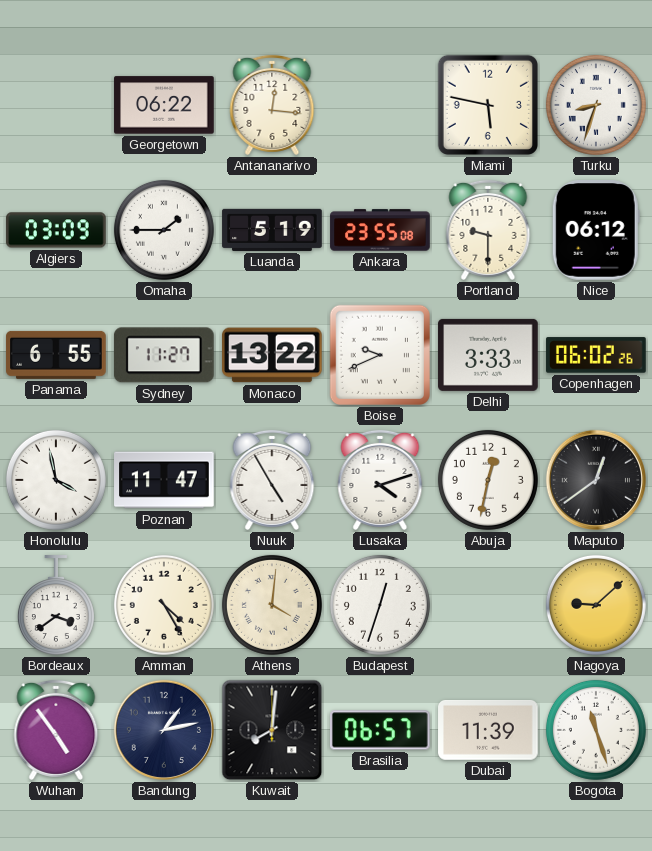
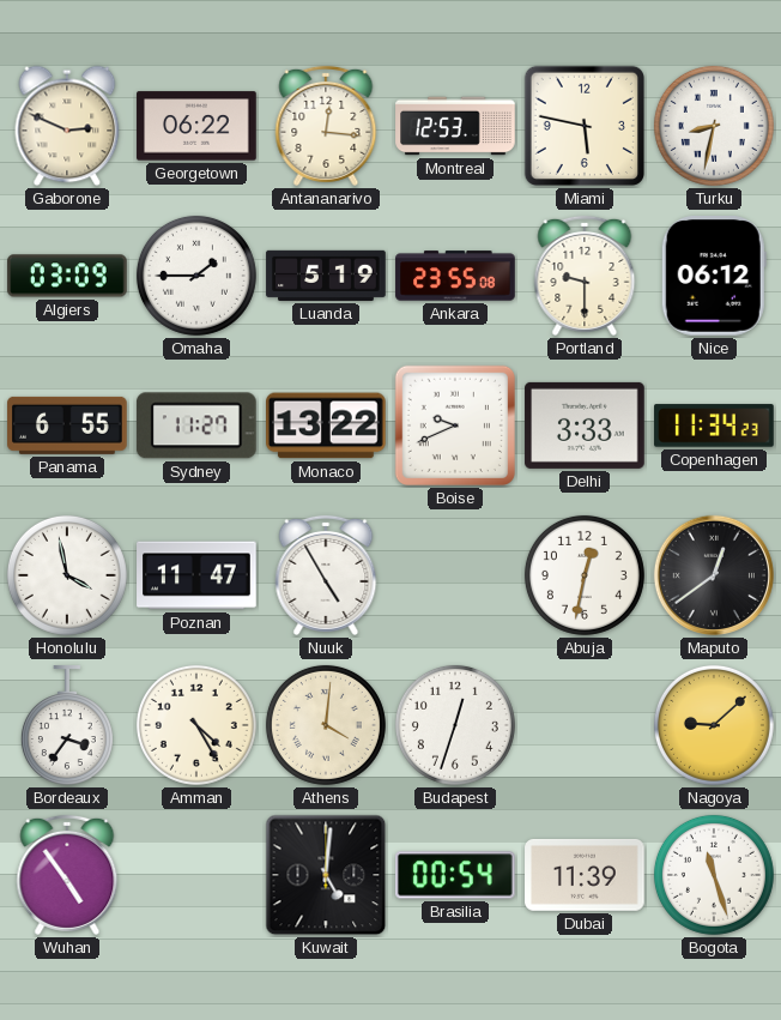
Gaborone: none -> 2:49 (67, 126)
Montreal: none -> 12:53 (455, 126)
Turku: 8:33 -> 8:32 (714, 126)
Copenhagen: 06:02 -> 11:34 (714, 425)
Lusaka: 4:12 -> none (380, 480)
Bordeaux: 3:39 -> 3:36 (67, 725)
Bandung: 1:13 -> none (164, 730)
Kuwait: 8:01 -> 5:01 (326, 875)
Brasilia: 06:57 -> 00:54 (455, 875)
